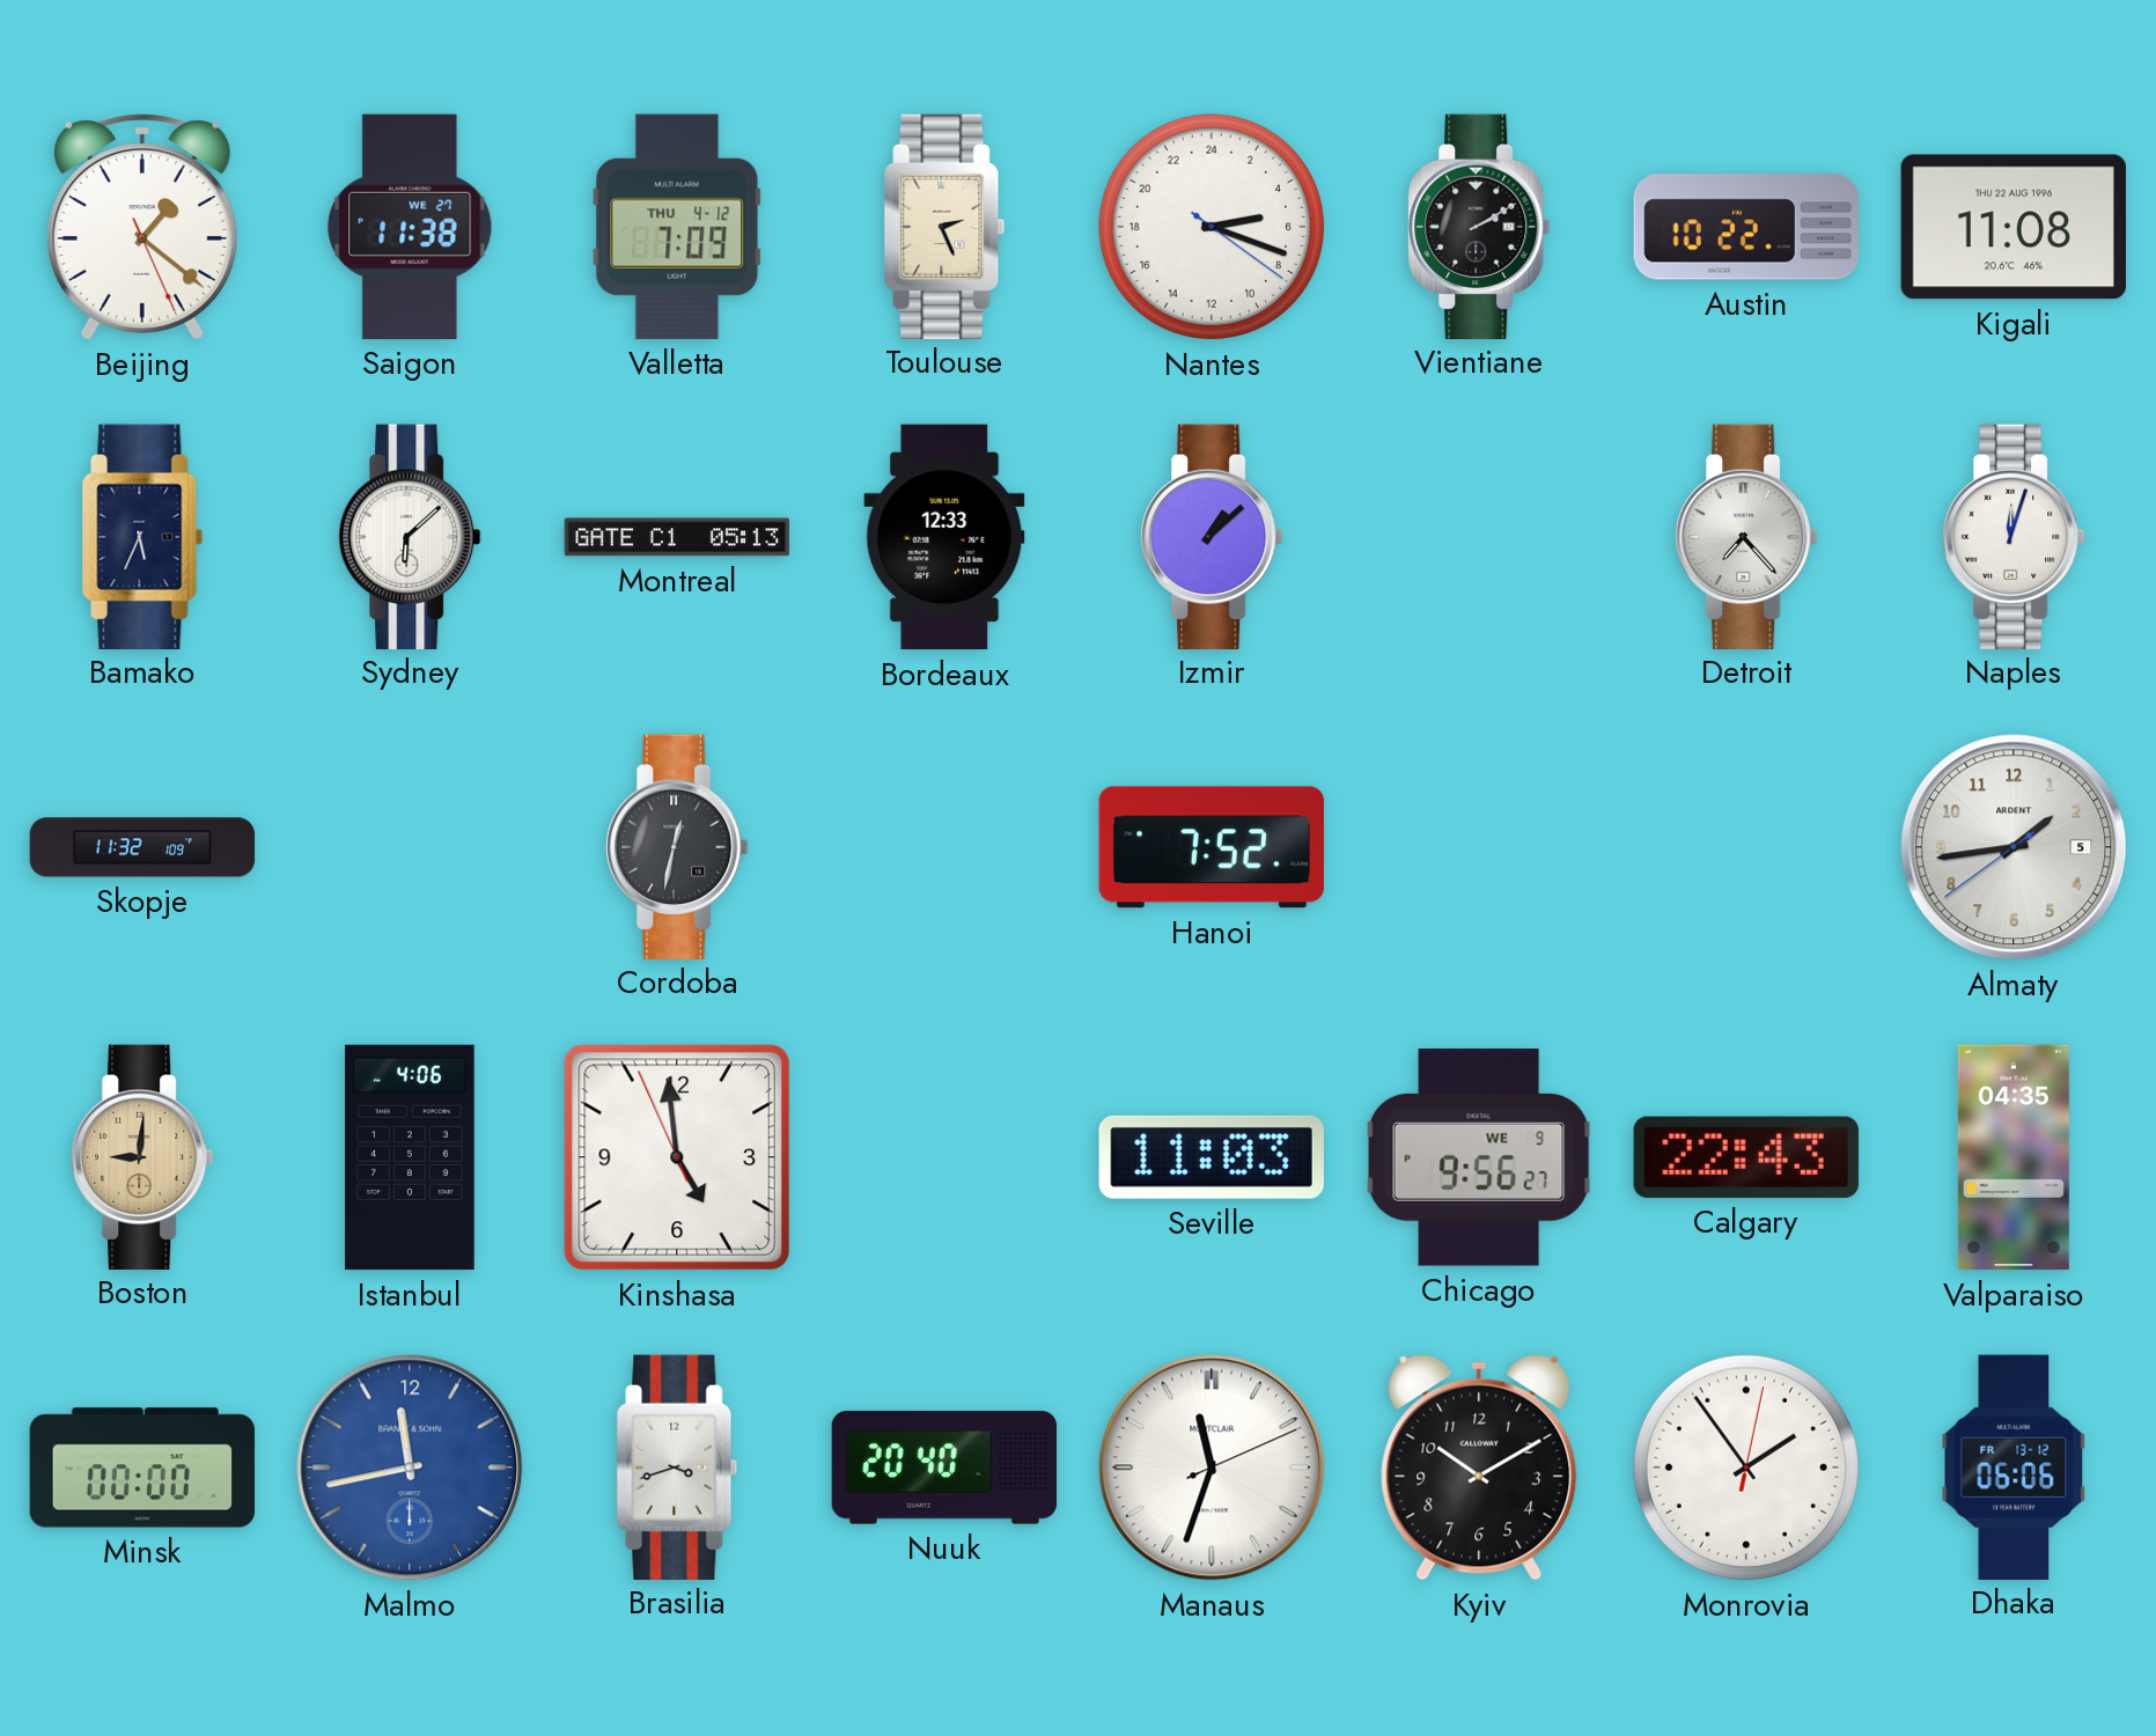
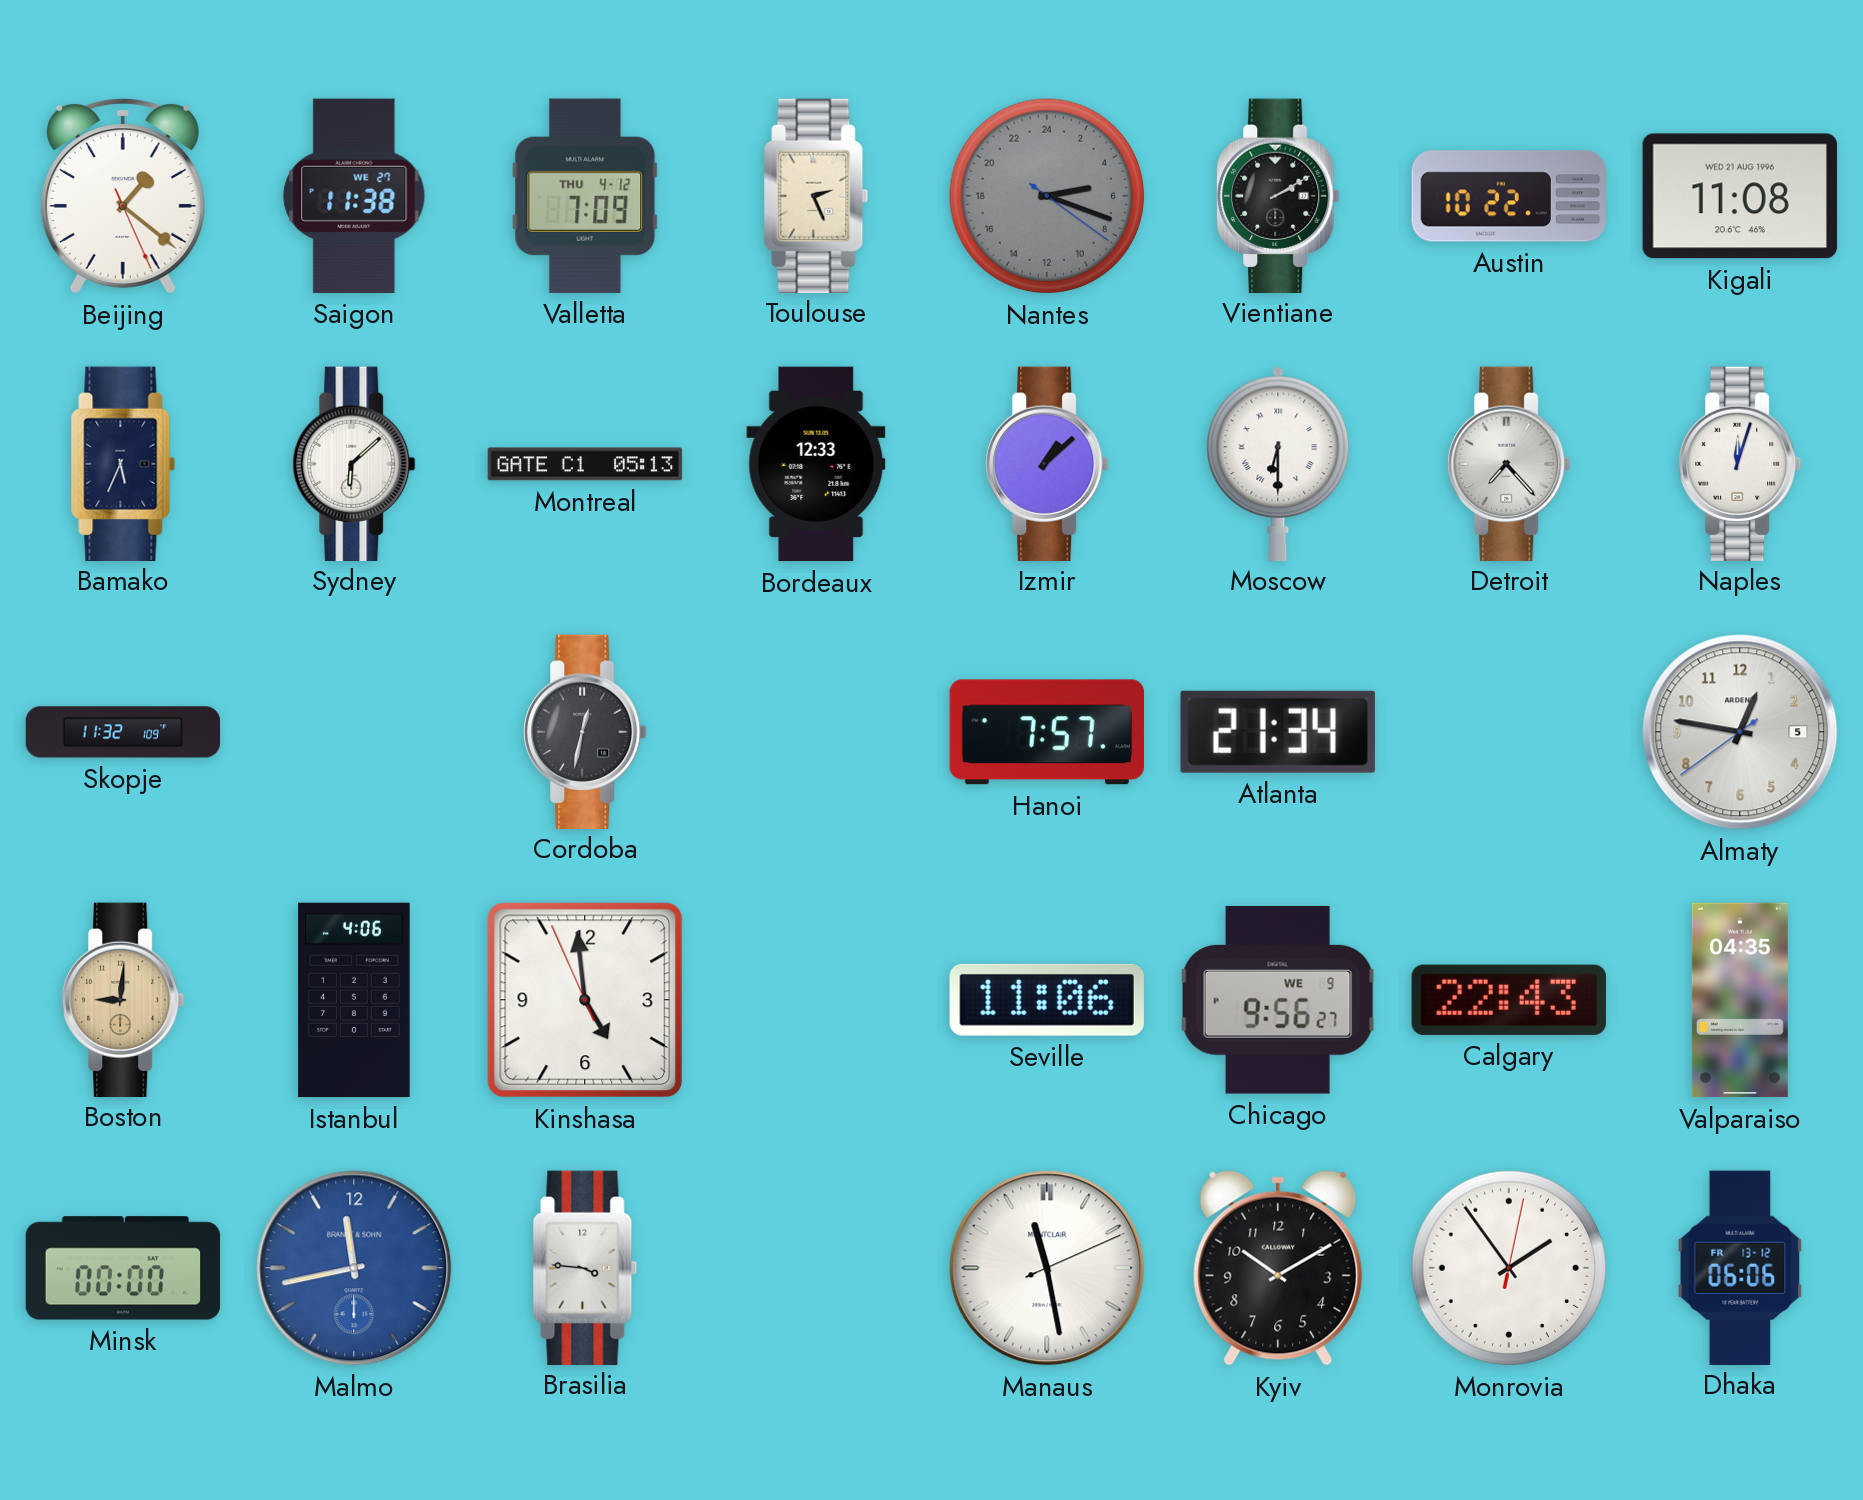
Nantes dial: white -> grey (1047, 196)
Kigali date: THU 22 AUG 1996 -> WED 21 AUG 1996 (1740, 196)
Moscow: none -> 6:30 (1278, 463)
Hanoi: 7:52 -> 7:57 (1046, 732)
Atlanta: none -> 21:34 (1278, 732)
Almaty: 1:43 -> 12:46 (1740, 732)
Seville: 11:03 -> 11:06 (1047, 1000)
Brasilia: 3:42 -> 3:46 (585, 1267)
Nuuk: 20:40 -> none (944, 1467)
Manaus: 11:33 -> 11:28 (1047, 1268)
